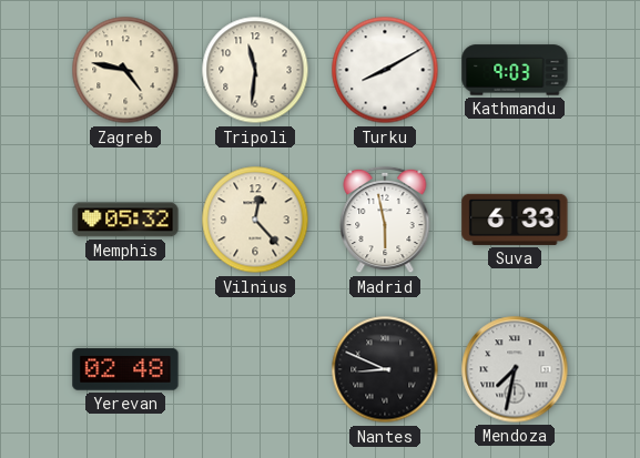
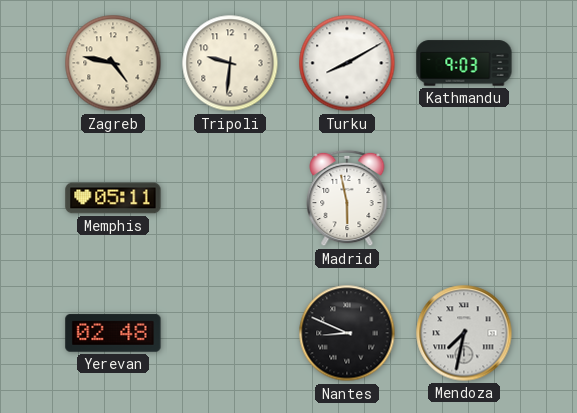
Tripoli: 11:31 -> 9:31 (230, 63)
Memphis: 05:32 -> 05:11 (113, 198)
Vilnius: 12:23 -> none (255, 220)
Suva: 6:33 -> none (515, 220)
